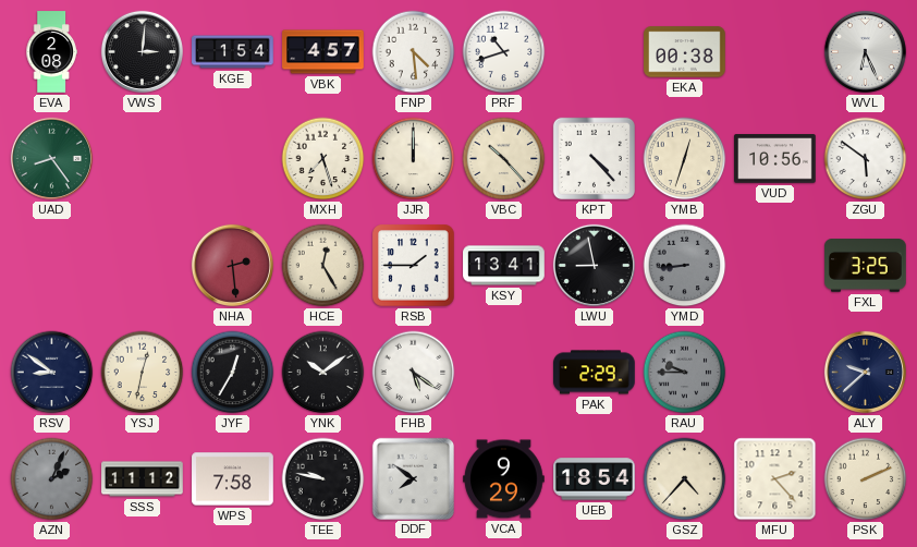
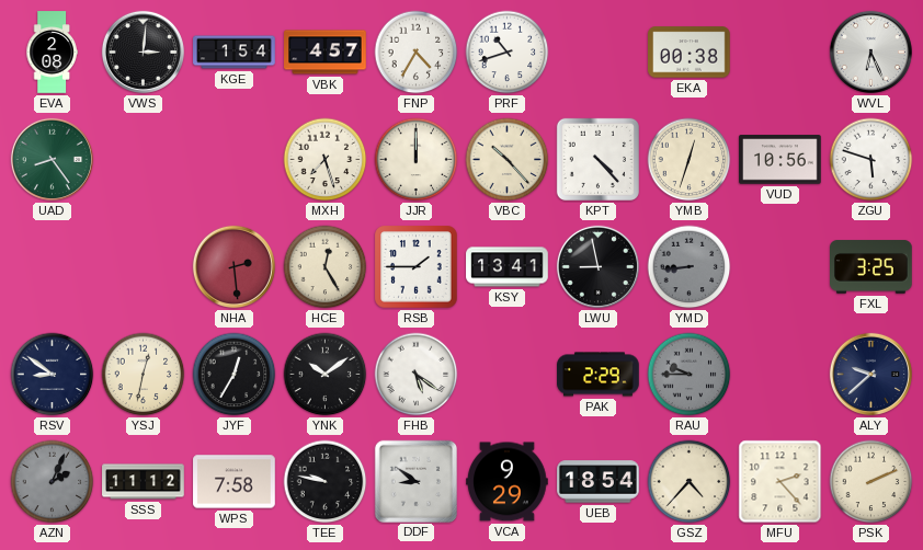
FNP: 4:29 -> 4:35 (417, 53)
ZGU: 5:51 -> 5:48 (871, 160)
DDF: 7:51 -> 8:51 (415, 481)
